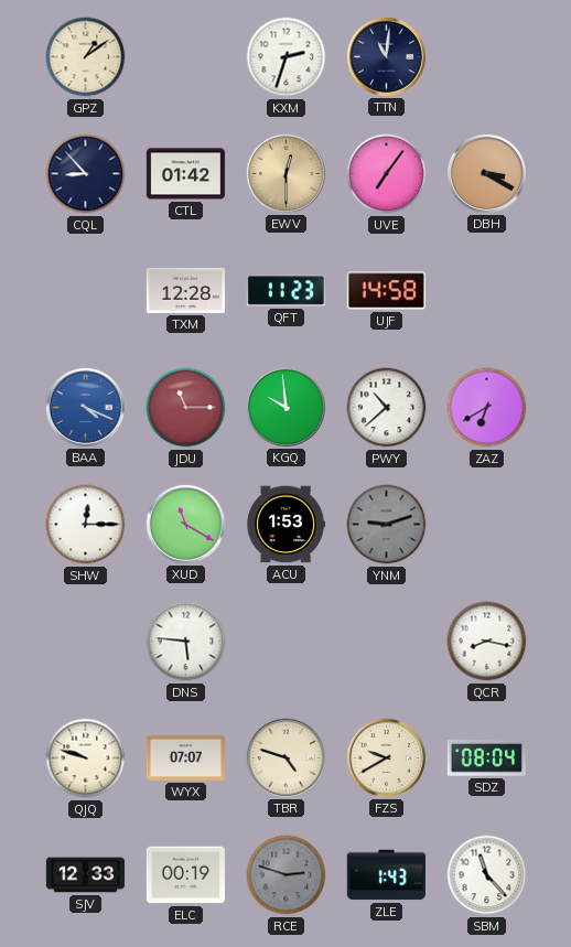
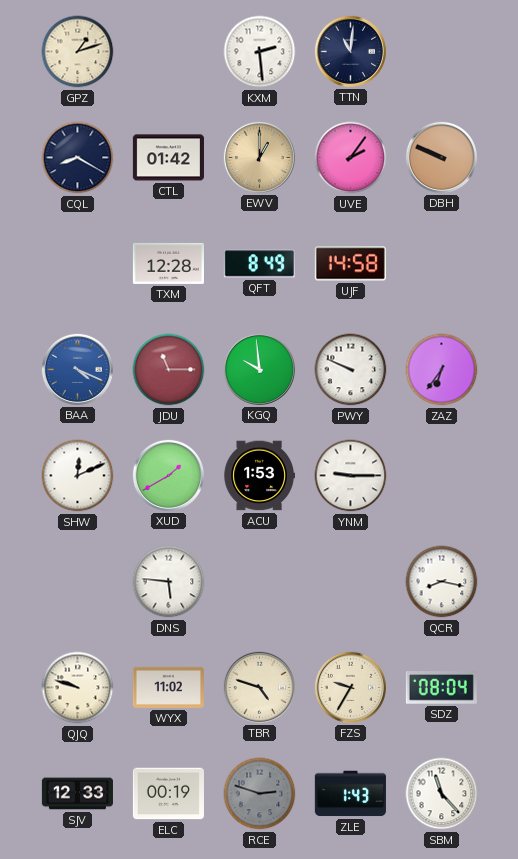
GPZ: 1:09 -> 1:12 (78, 52)
KXM: 2:33 -> 2:29 (260, 52)
CQL: 8:53 -> 8:20 (78, 158)
EWV: 12:30 -> 1:00 (259, 157)
UVE: 7:06 -> 2:06 (351, 158)
DBH: 3:20 -> 9:49 (441, 157)
QFT: 11:23 -> 8:49 (259, 264)
PWY: 10:38 -> 9:49 (351, 370)
ZAZ: 6:40 -> 6:36 (442, 370)
SHW: 12:15 -> 12:11 (78, 476)
XUD: 11:20 -> 1:40 (168, 475)
YNM: 9:12 -> 9:15 (351, 476)
YNM dial: grey -> white (351, 476)
WYX: 07:07 -> 11:02 (168, 687)
FZS: 9:40 -> 9:35 (350, 687)
